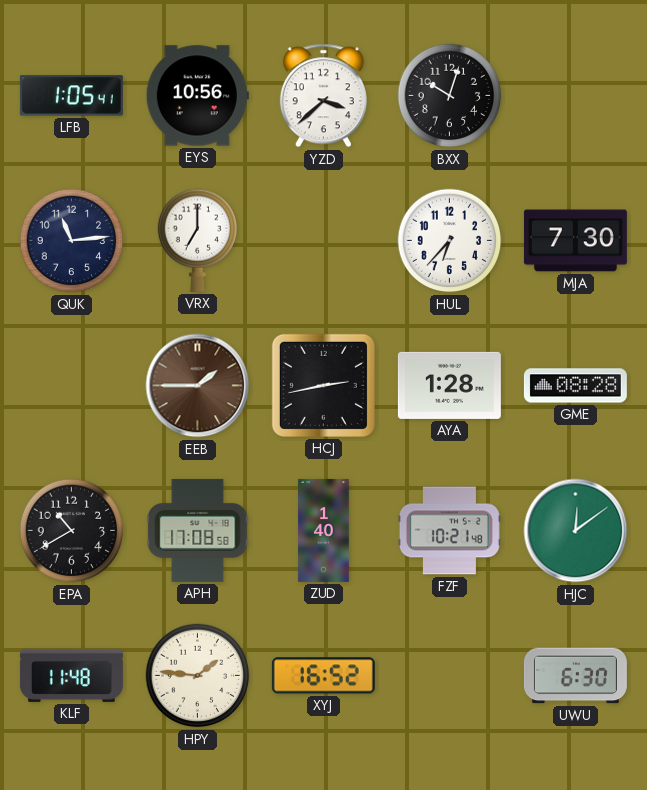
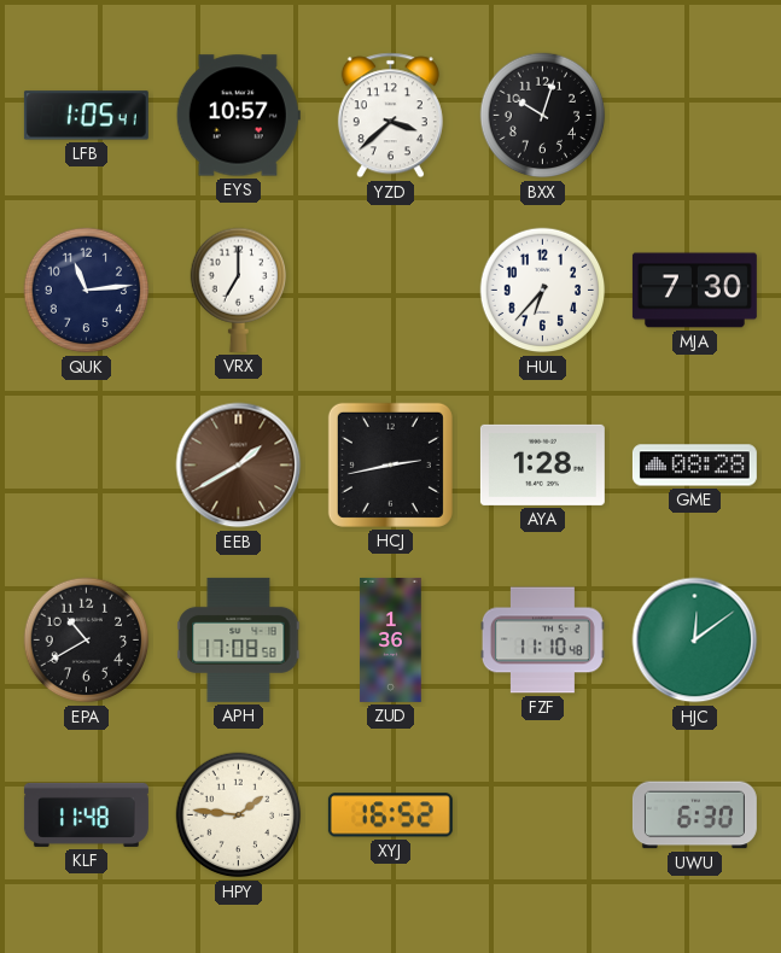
EYS: 10:56 -> 10:57 (238, 116)
EEB: 1:45 -> 1:40 (239, 466)
ZUD: 1:40 -> 1:36 (391, 639)
FZF: 10:21 -> 11:10 (542, 641)
